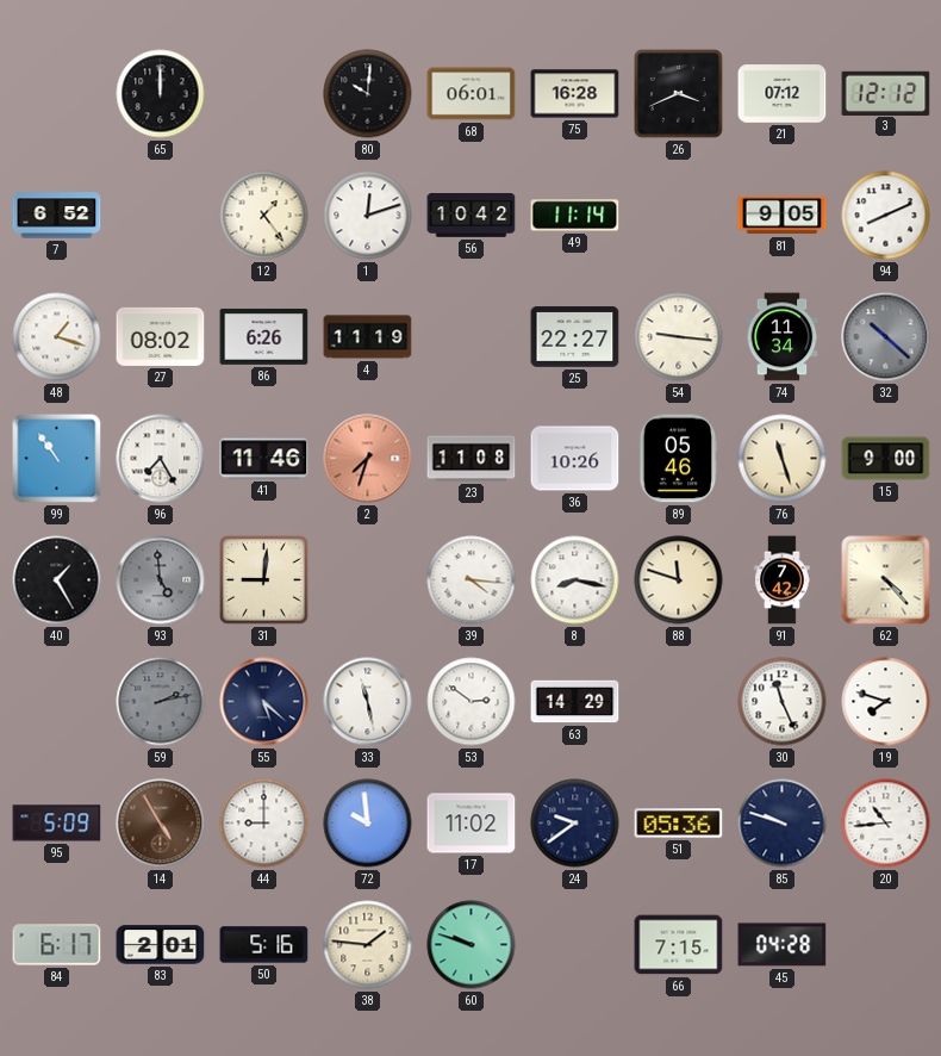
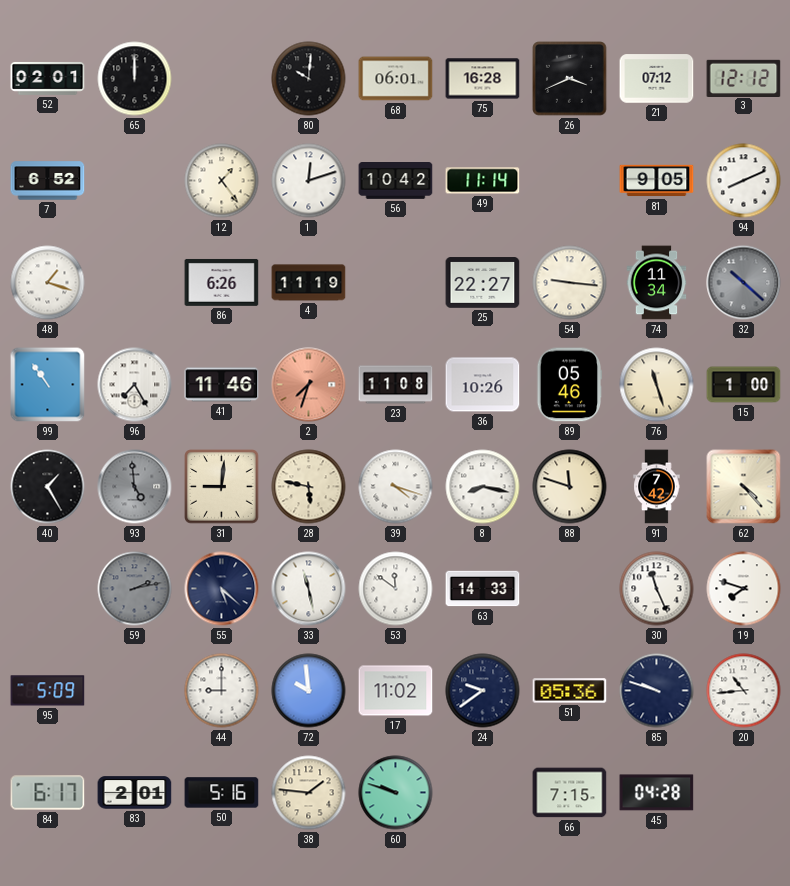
52: none -> 02:01 (48, 78)
27: 08:02 -> none (161, 336)
15: 9:00 -> 1:00 (744, 385)
28: none -> 5:47 (309, 487)
39: 4:16 -> 4:18 (396, 487)
53: 2:51 -> 11:51 (396, 589)
63: 14:29 -> 14:33 (483, 589)
14: 4:55 -> none (161, 824)
